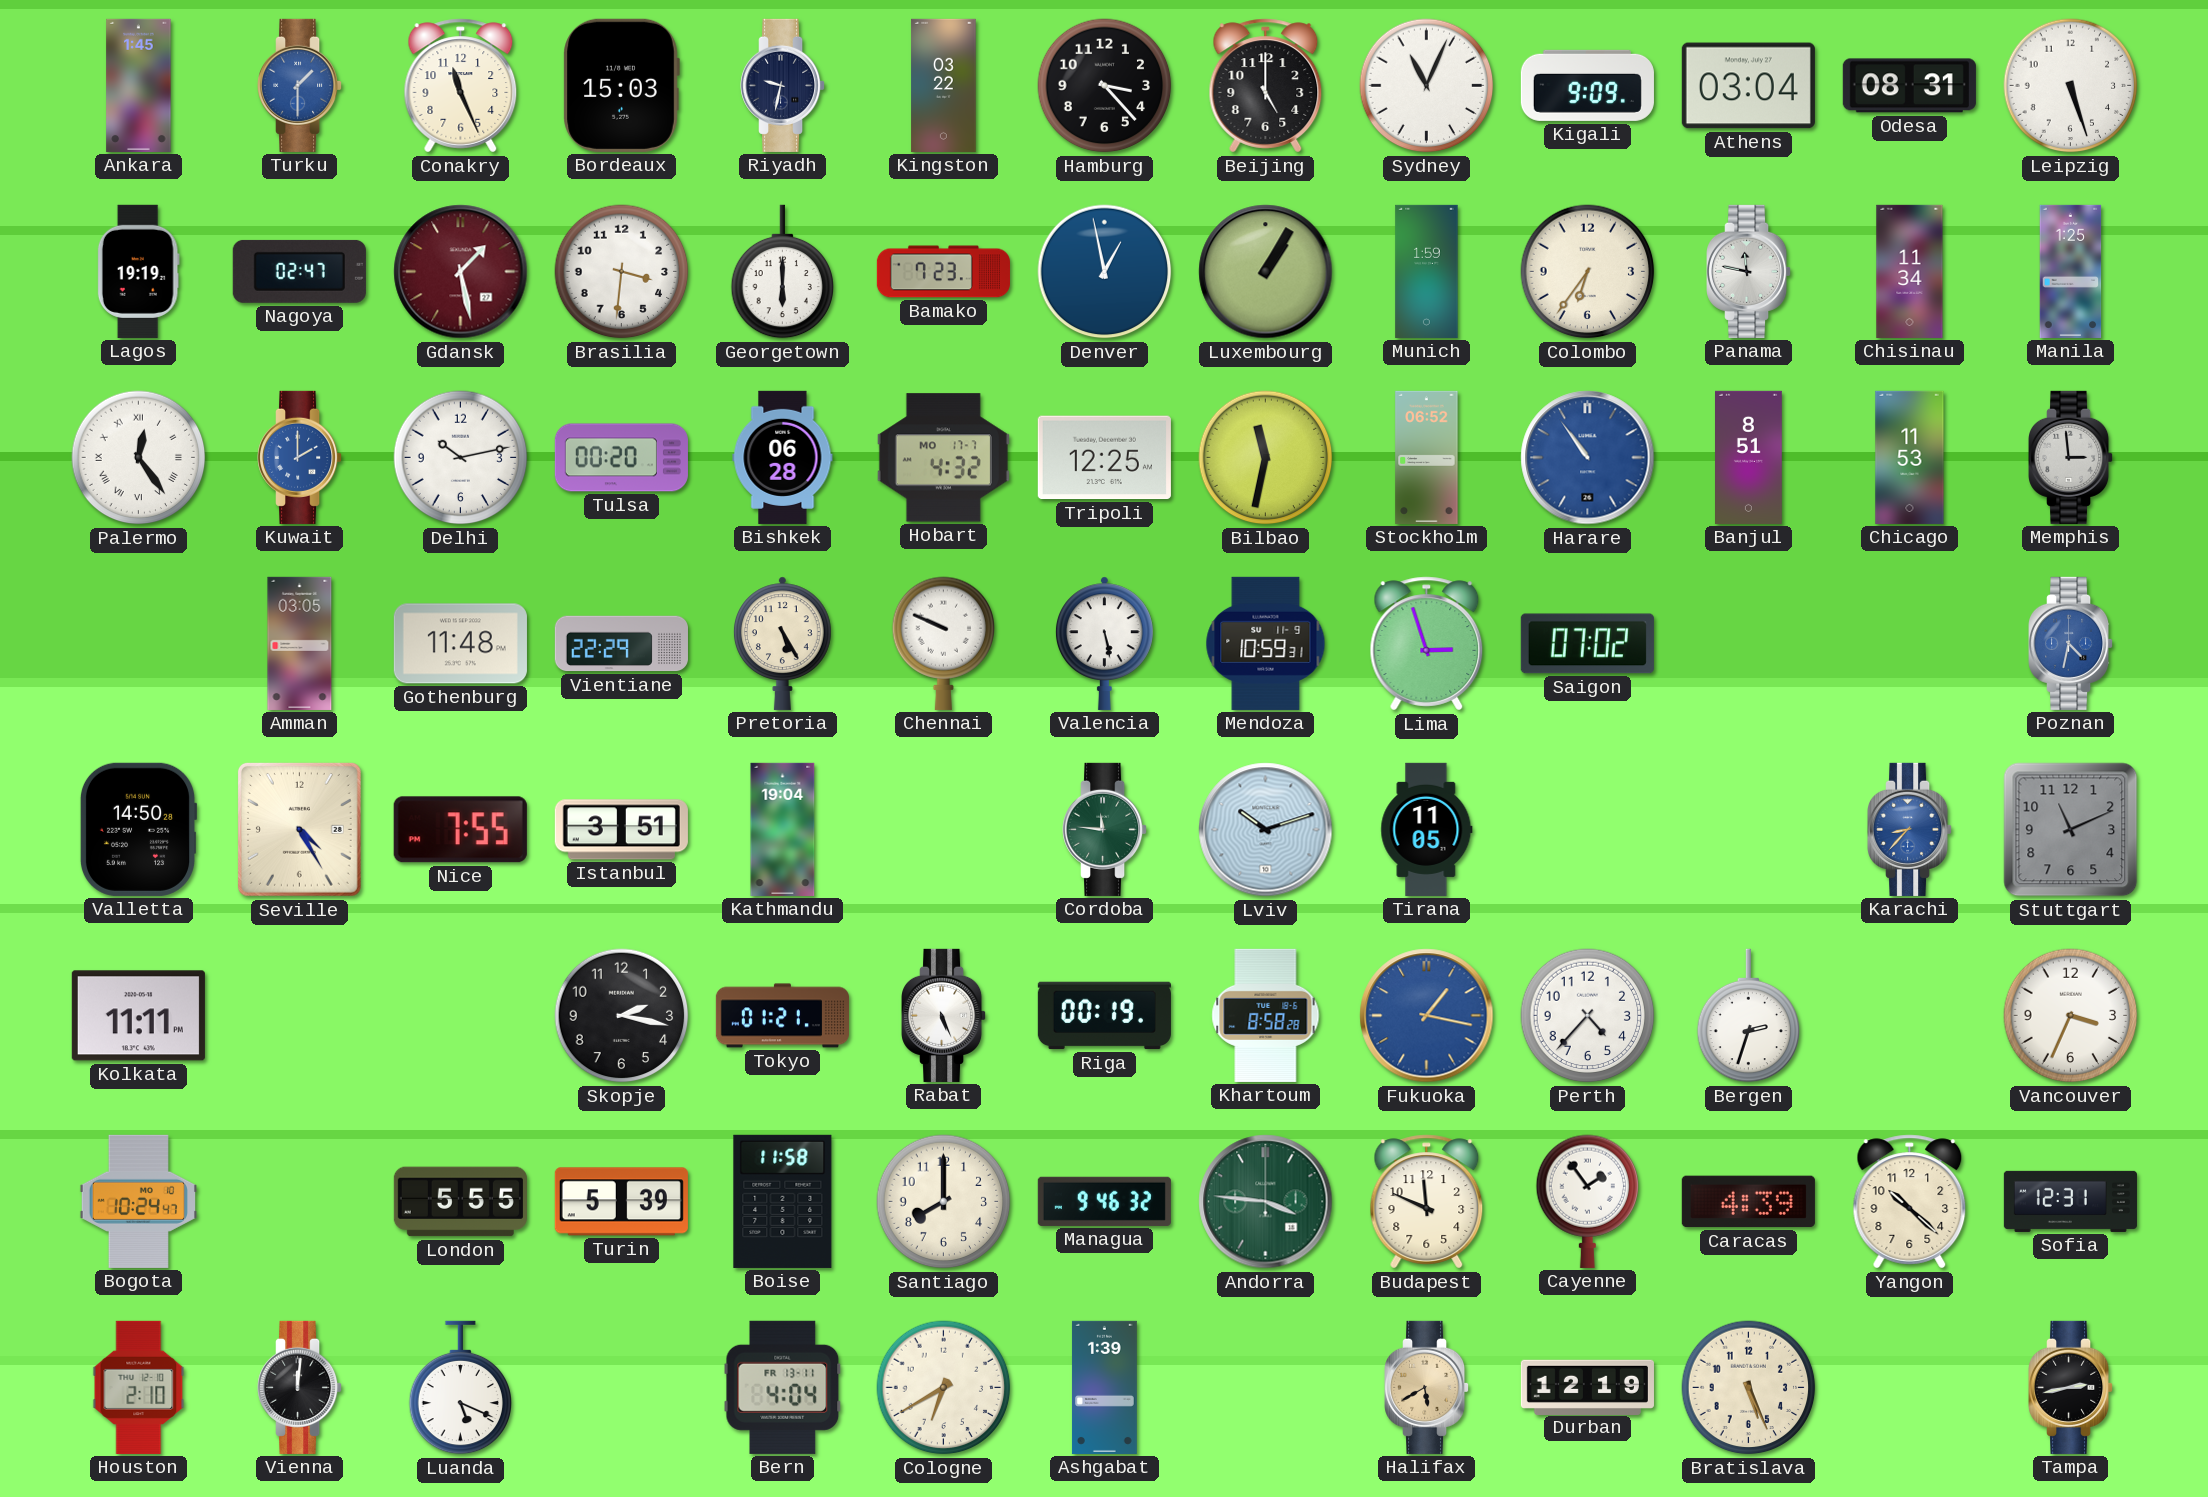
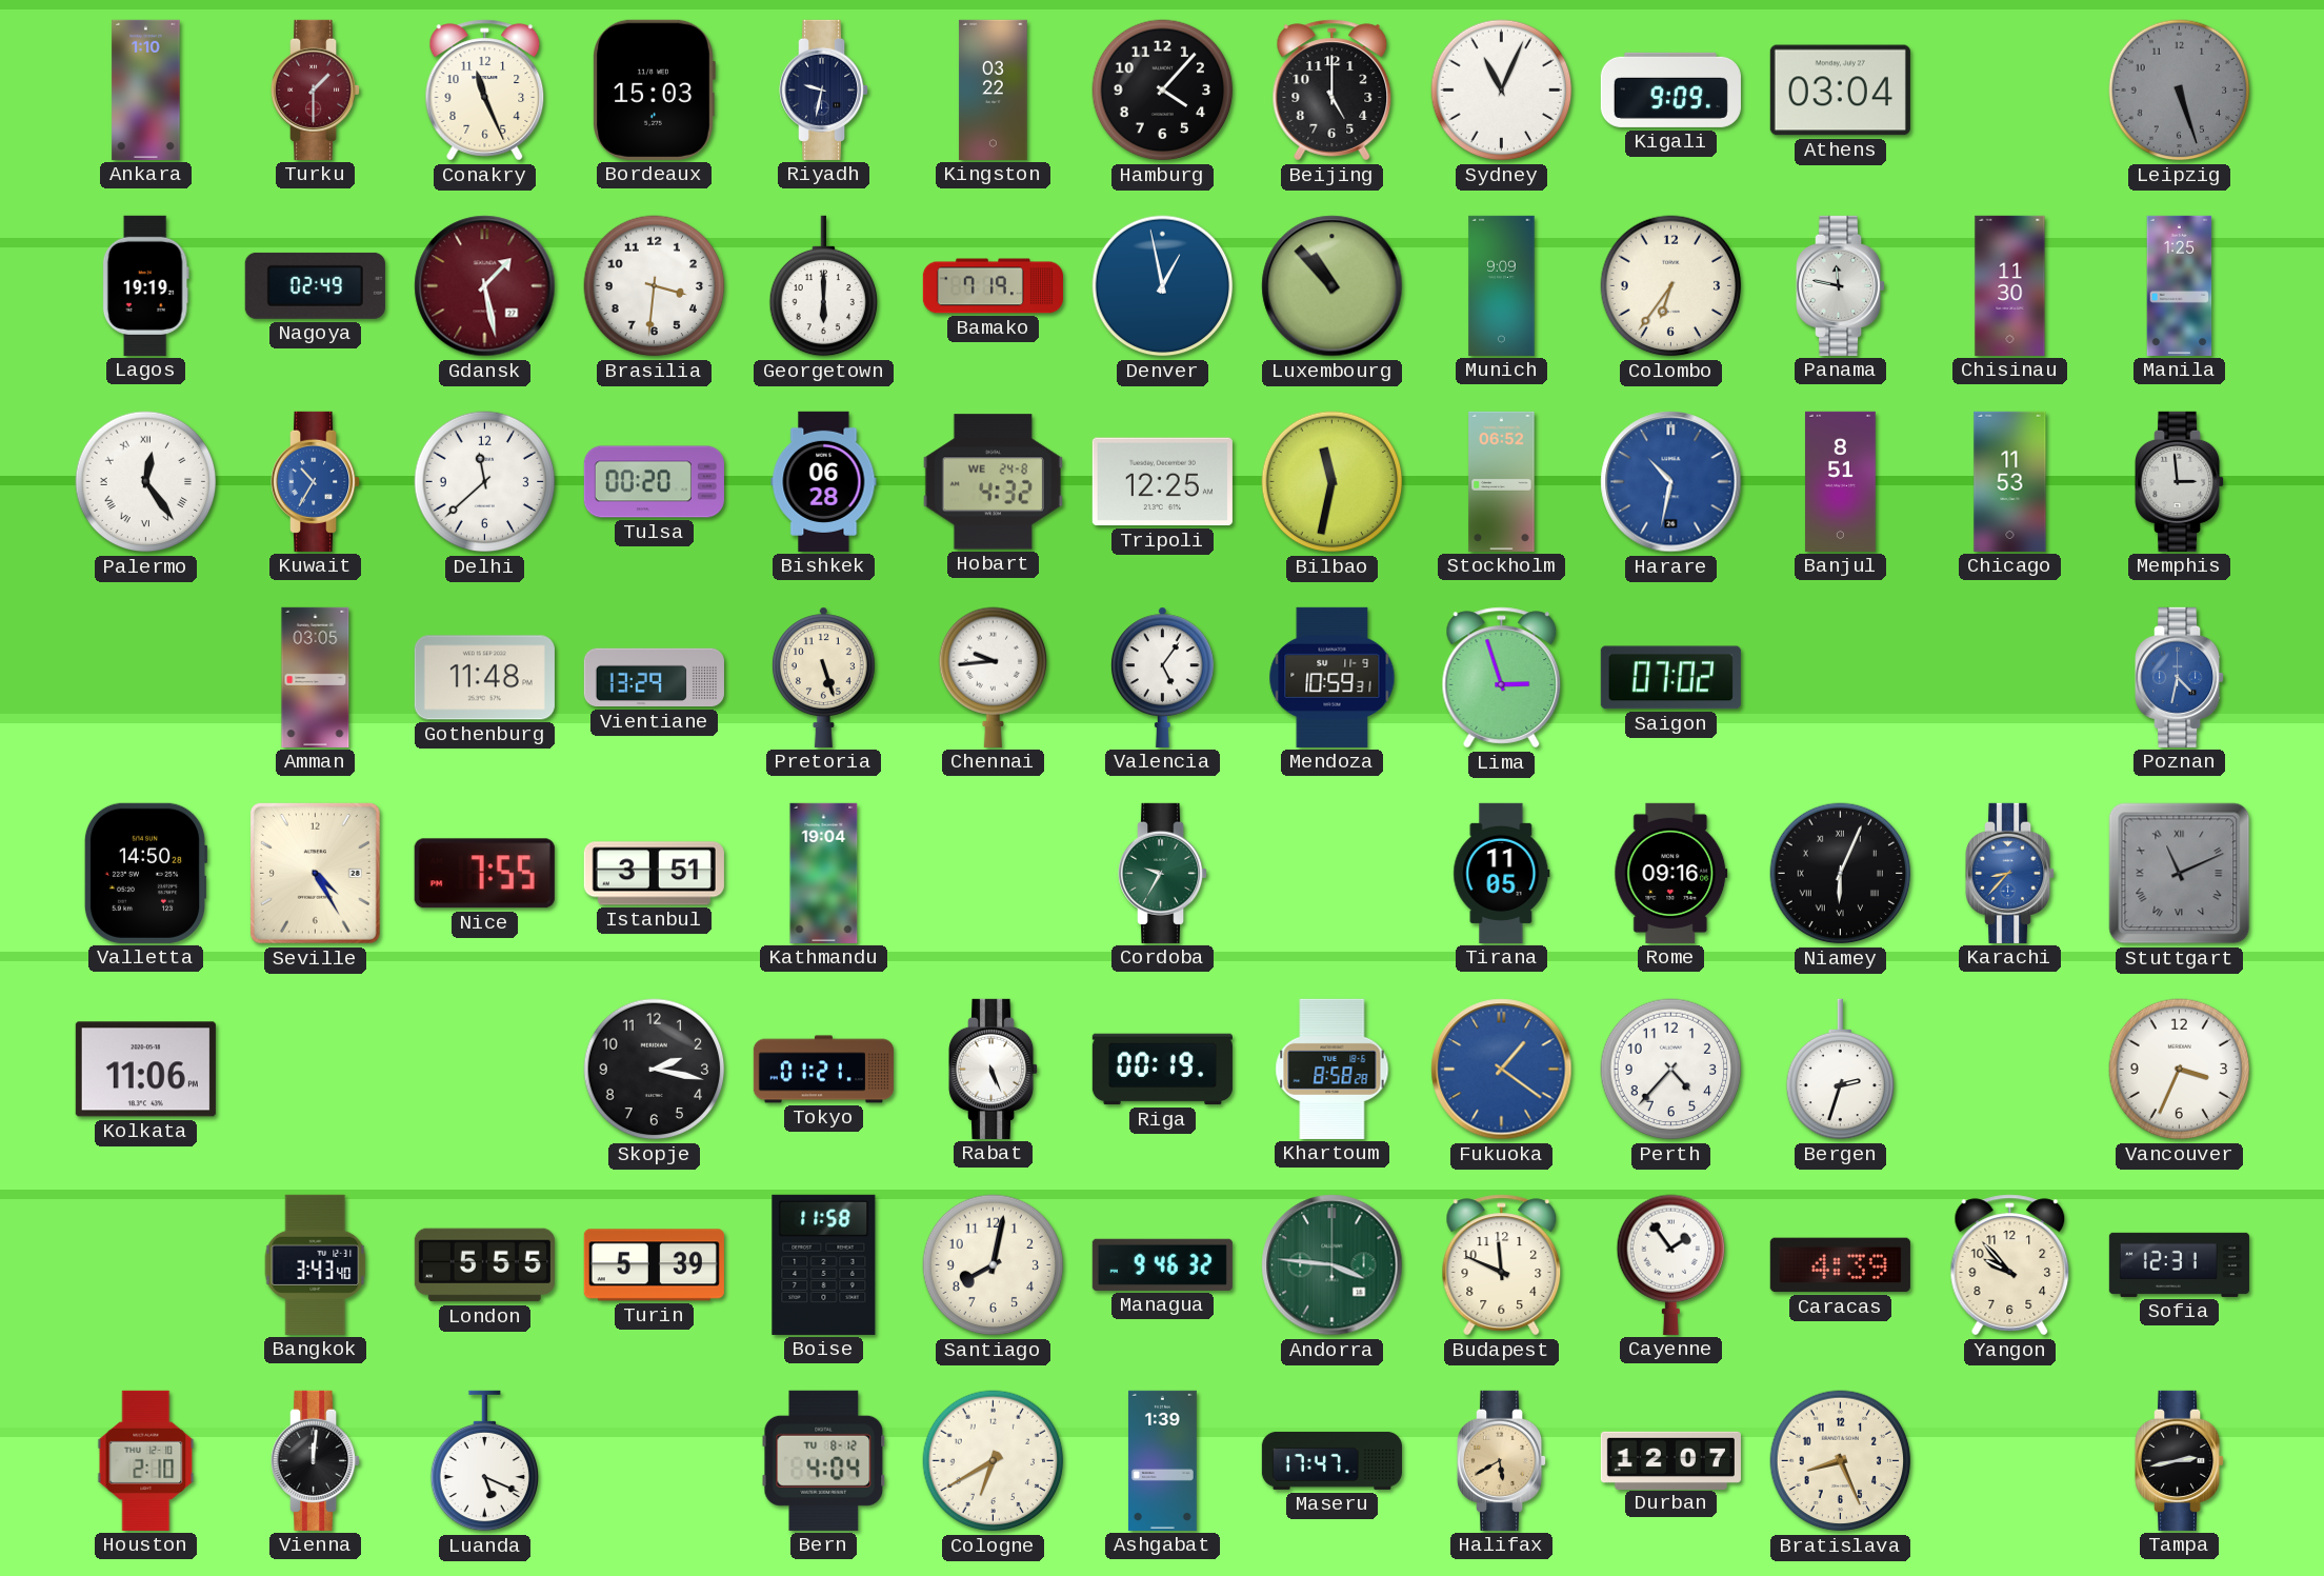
Ankara: 1:45 -> 1:10 (146, 89)
Turku dial: blue -> burgundy (317, 89)
Hamburg: 3:23 -> 4:07 (1163, 91)
Odesa: 08:31 -> none (1909, 86)
Leipzig dial: white -> grey (2180, 91)
Nagoya: 02:47 -> 02:49 (315, 285)
Bamako: 7:23 -> 7:19 (993, 286)
Luxembourg: 1:05 -> 10:53 (1333, 286)
Munich: 1:59 -> 9:09 (1502, 285)
Chisinau: 11:34 -> 11:30 (2010, 285)
Kuwait: 2:00 -> 10:35 (317, 481)
Delhi: 10:13 -> 11:38 (485, 482)
Hobart date: MO 17-7 -> WE 24-8 (993, 482)
Harare: 10:54 -> 10:32 (1671, 482)
Vientiane: 22:29 -> 13:29 (654, 678)
Pretoria: 5:25 -> 5:27 (823, 677)
Chennai: 9:49 -> 9:44 (994, 677)
Valencia: 5:28 -> 5:06 (1162, 677)
Cordoba: 11:46 -> 9:35 (1164, 873)
Lviv: 10:12 -> none (1266, 830)
Rome: none -> 09:16 (1671, 873)
Niamey: none -> 6:04 (1841, 874)
Stuttgart numerals: Arabic -> Roman (2180, 874)
Kolkata: 11:11 -> 11:06 (145, 1070)
Fukuoka: 1:17 -> 1:21 (1502, 1070)
Bogota: 10:24 -> none (138, 1201)
Bangkok: none -> 3:43 (316, 1264)
Santiago: 8:00 -> 8:02 (994, 1265)
Yangon: 10:22 -> 9:53 (2010, 1265)
Bern date: FR 13-11 -> TU 8-12 (824, 1460)
Maseru: none -> 17:47 (1331, 1460)
Durban: 12:19 -> 12:07 (1670, 1460)
Bratislava: 5:26 -> 8:26 (1841, 1461)
